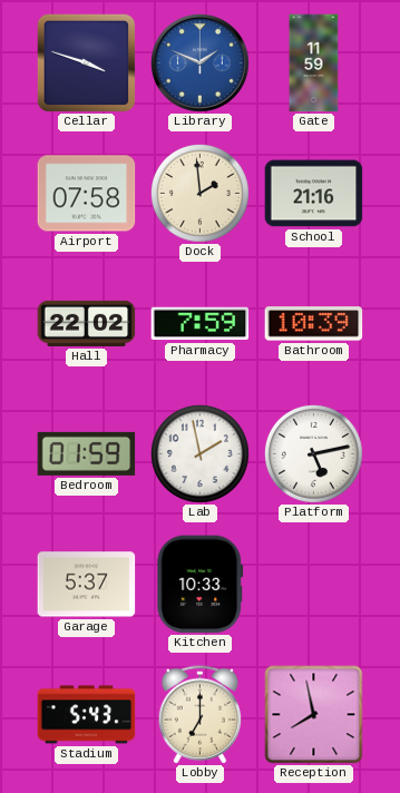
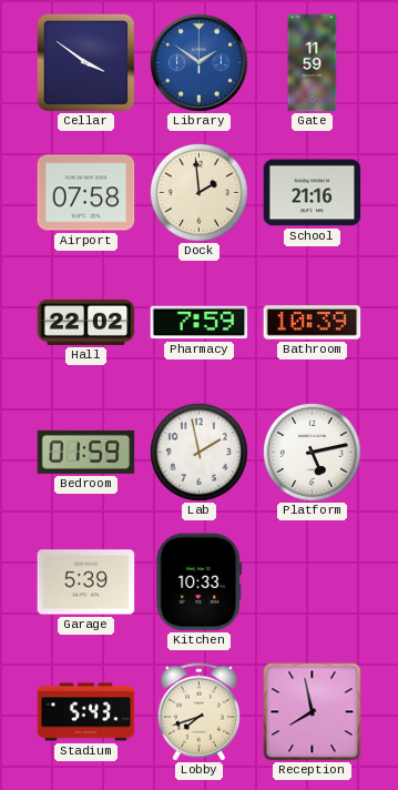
Cellar: 3:48 -> 3:51 (85, 62)
Library: 1:49 -> 1:51 (198, 62)
Garage: 5:37 -> 5:39 (86, 583)
Lobby: 7:00 -> 7:42 (200, 712)
